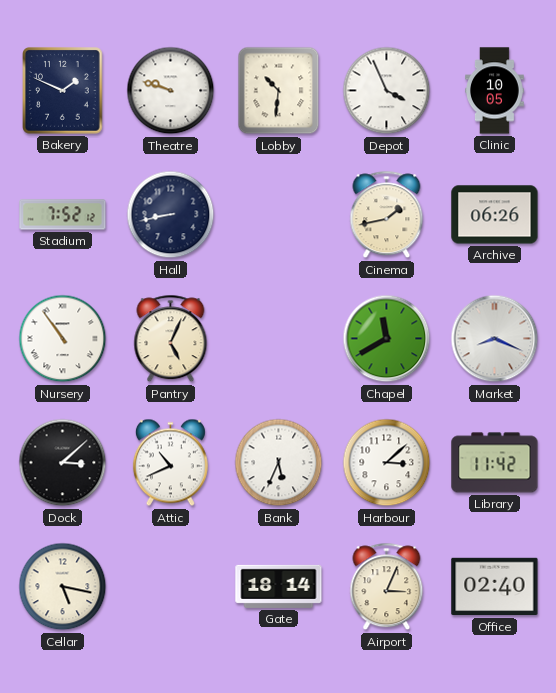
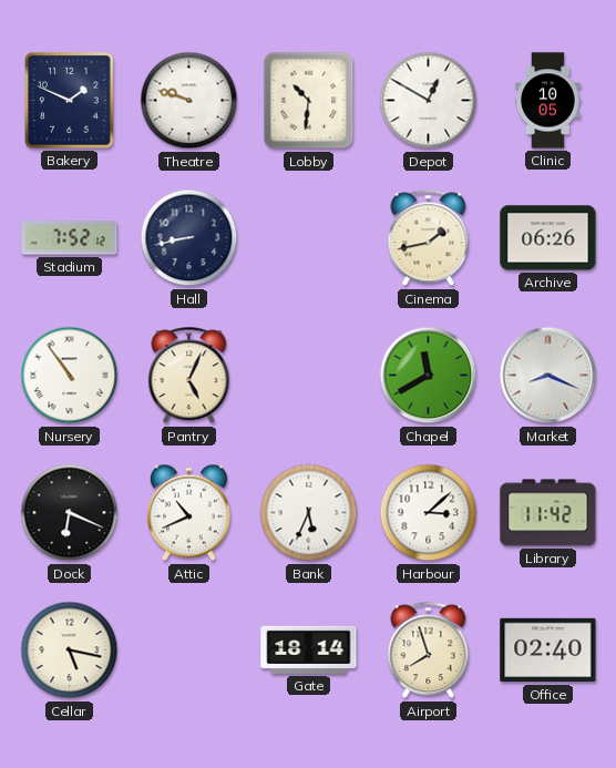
Depot: 3:56 -> 12:50 (429, 101)
Dock: 3:08 -> 6:19 (70, 513)
Airport: 3:04 -> 7:57 (429, 651)
